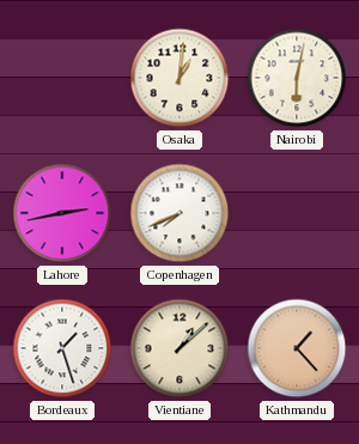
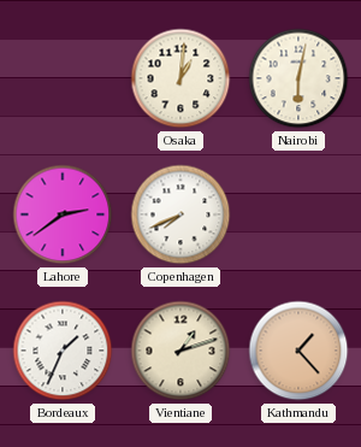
Lahore: 2:43 -> 2:39 (63, 214)
Bordeaux: 1:27 -> 1:34 (63, 351)
Vientiane: 1:08 -> 1:12 (180, 351)
